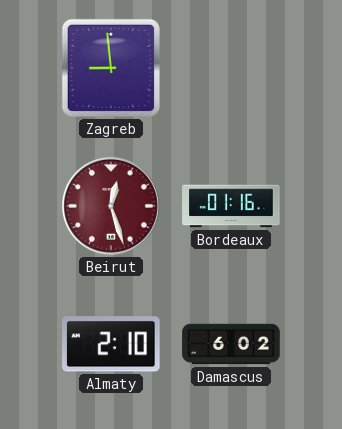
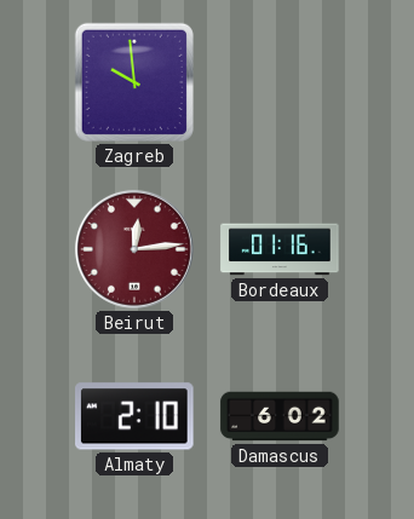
Zagreb: 8:59 -> 9:59 (134, 82)
Beirut: 12:27 -> 12:14 (134, 249)
